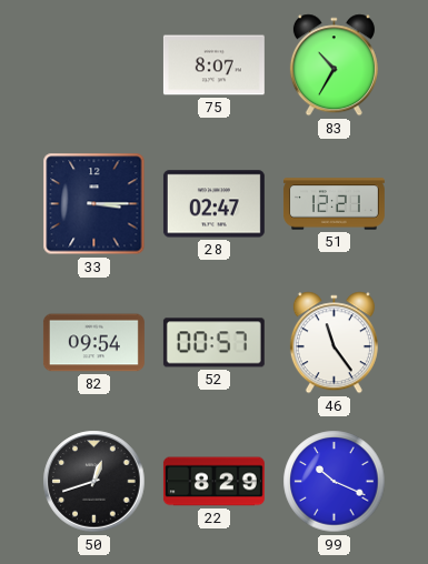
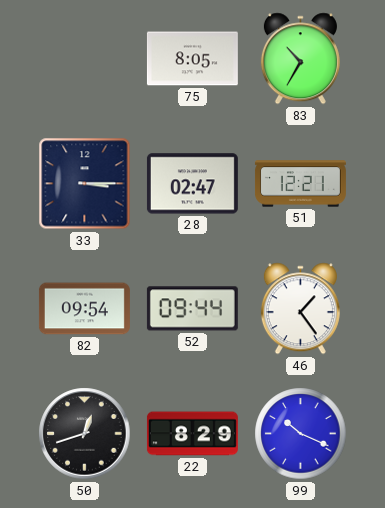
75: 8:07 -> 8:05 (192, 59)
52: 00:57 -> 09:44 (192, 309)
46: 11:24 -> 1:24 (300, 309)
